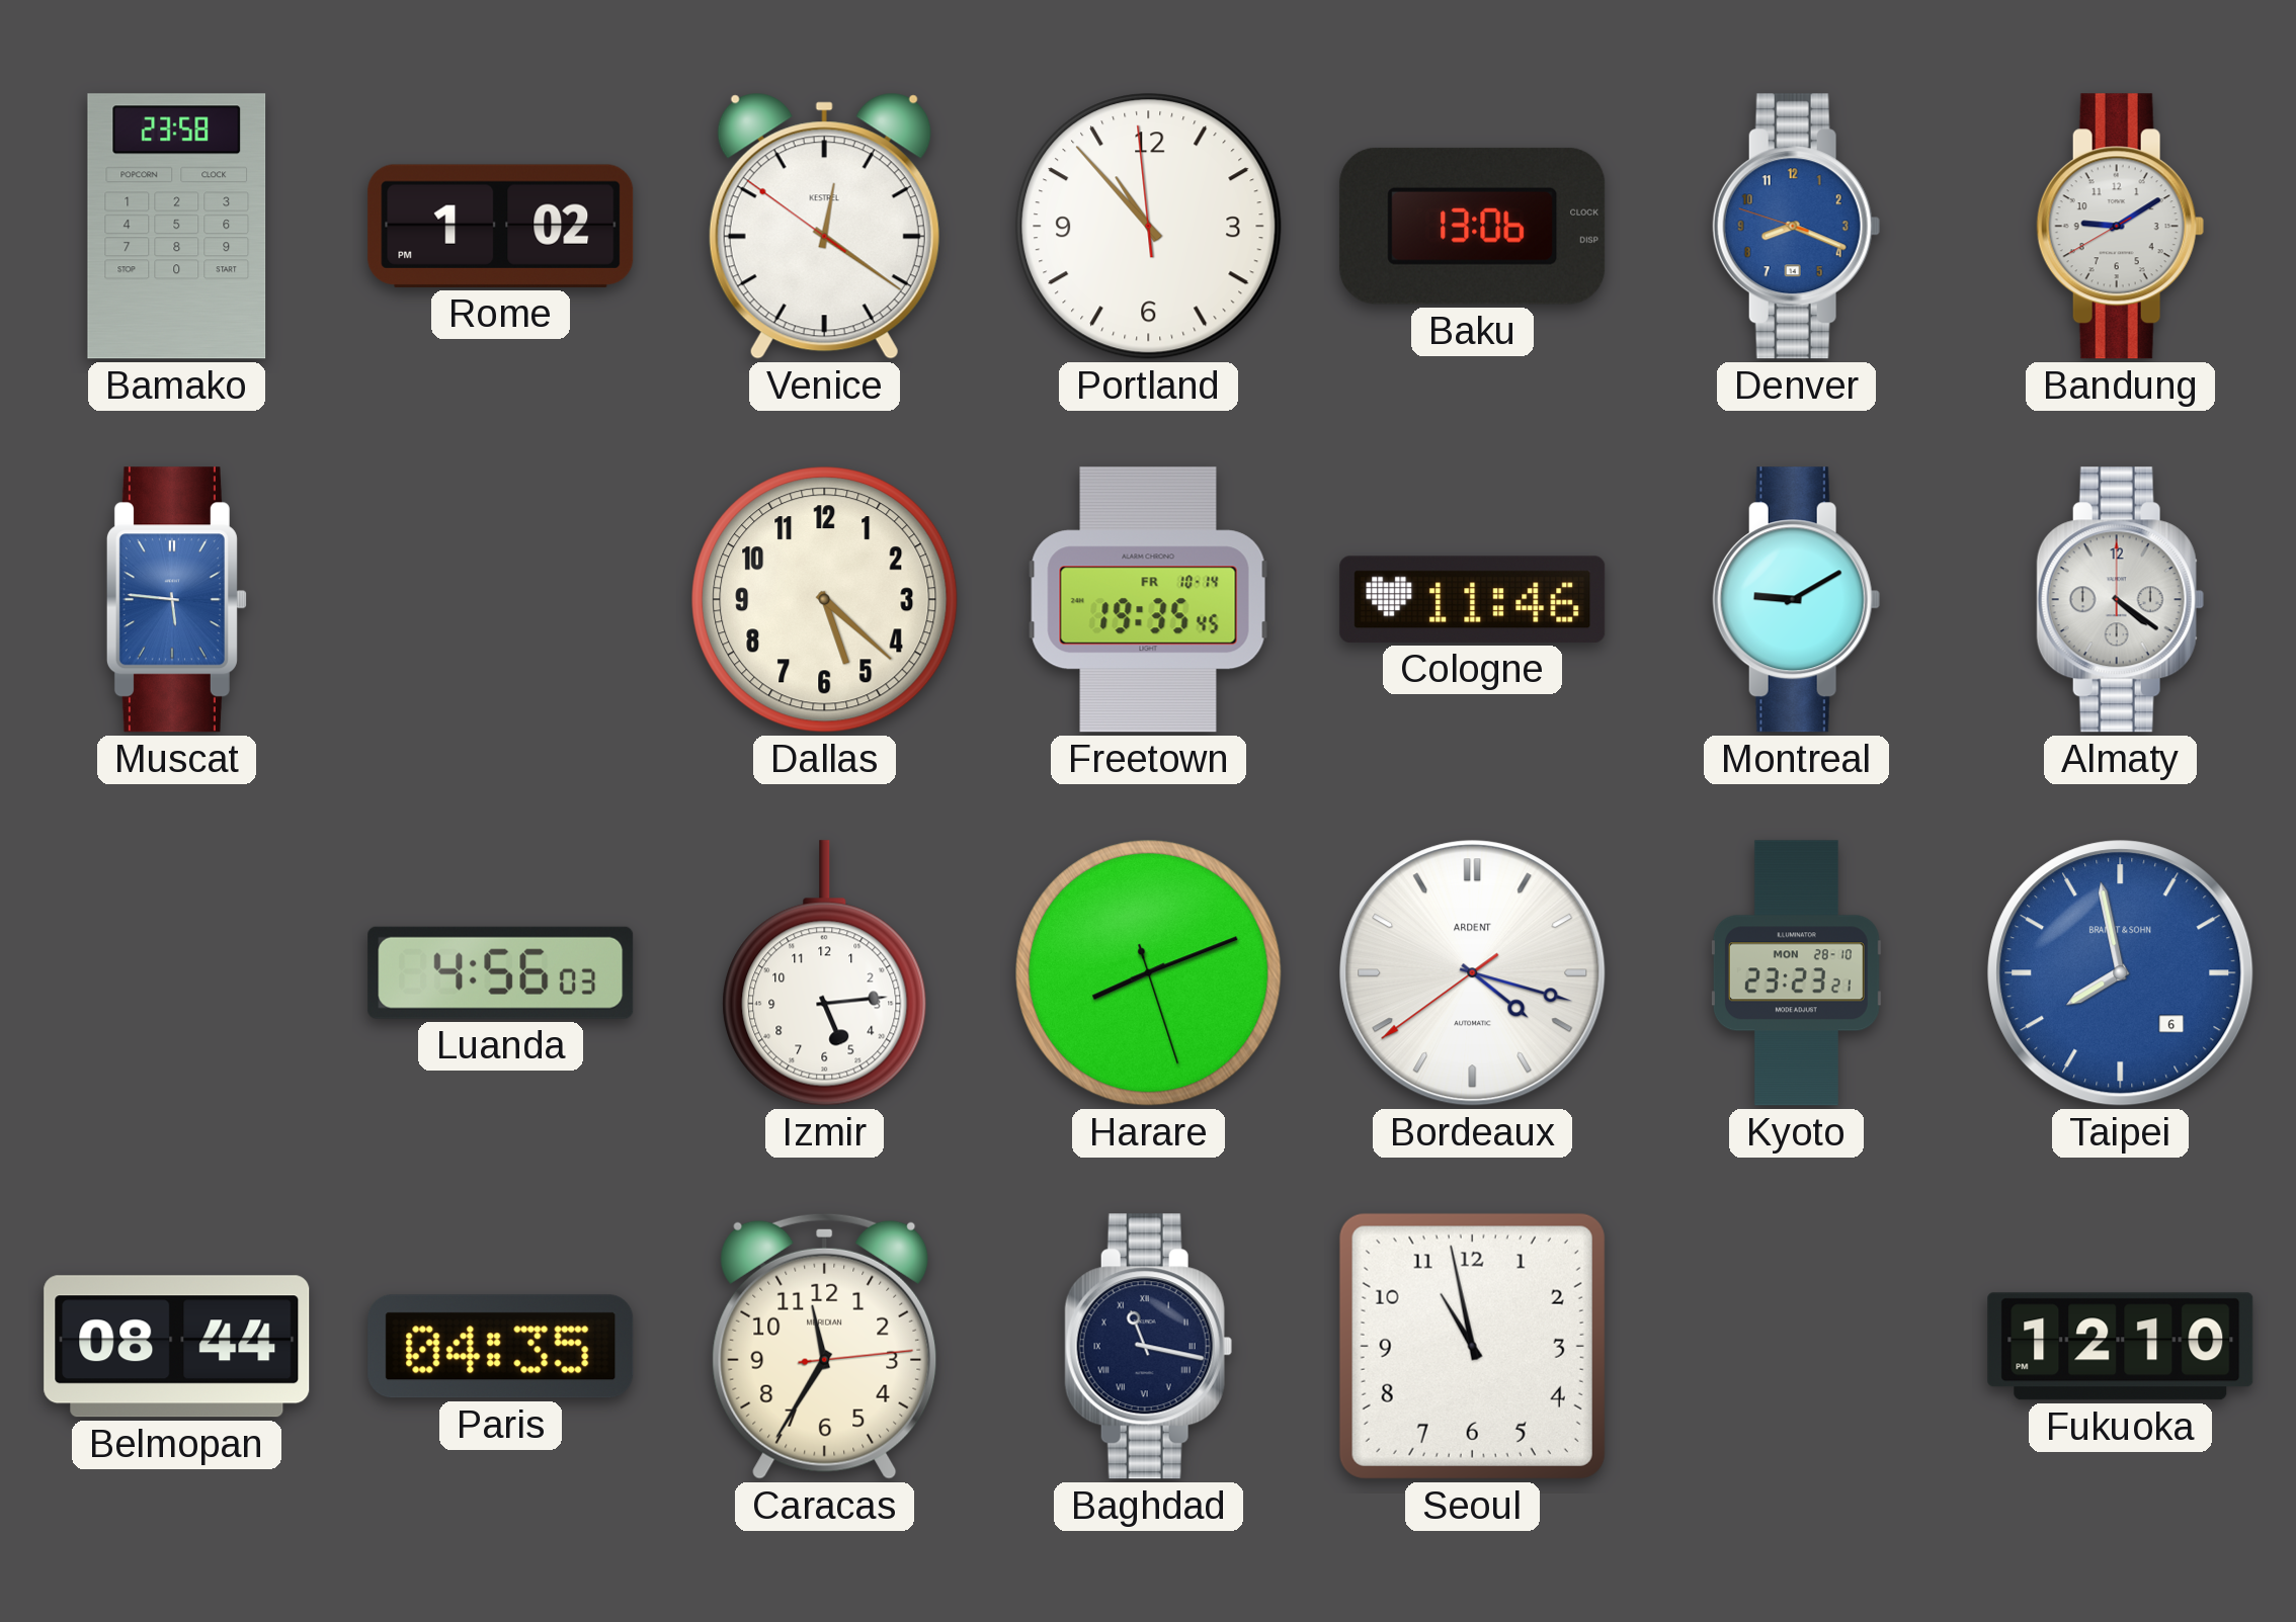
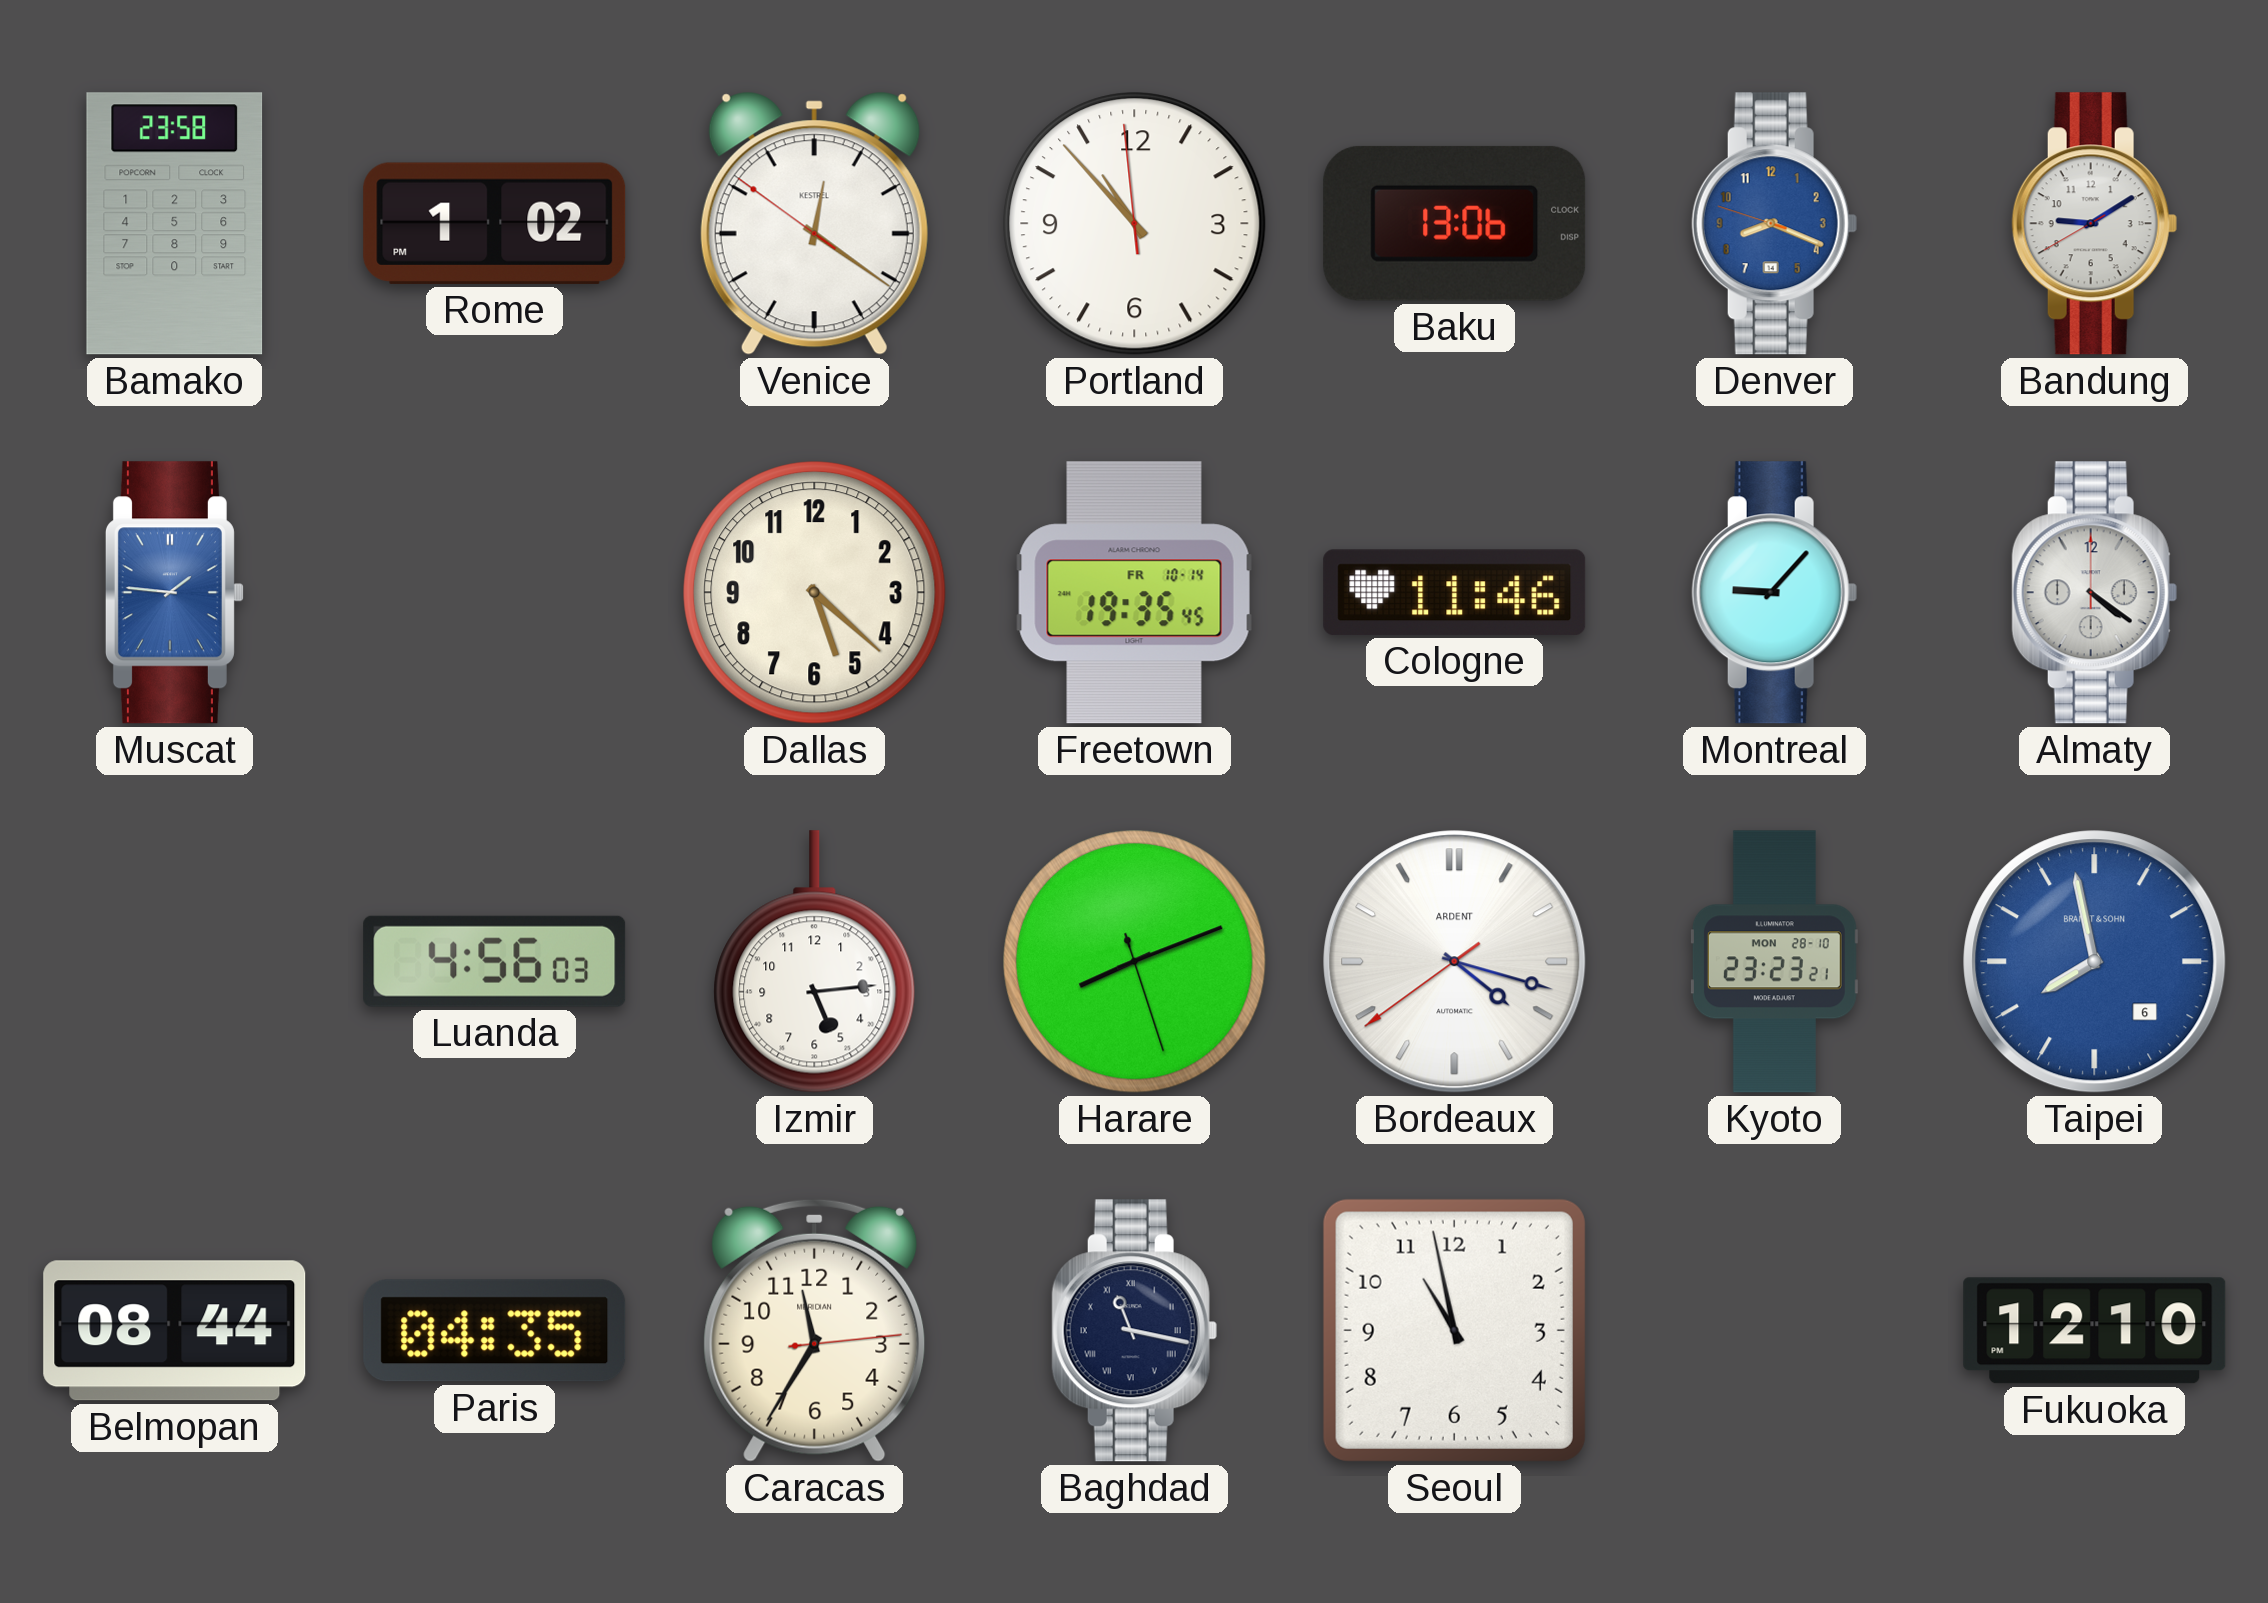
Muscat: 5:46 -> 1:46 (174, 593)
Montreal: 9:10 -> 9:07 (1774, 593)
